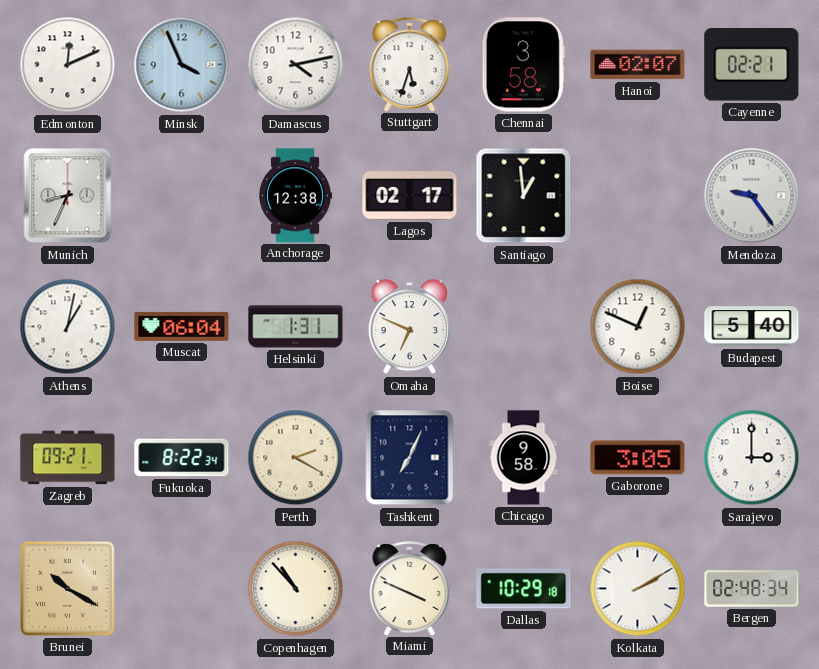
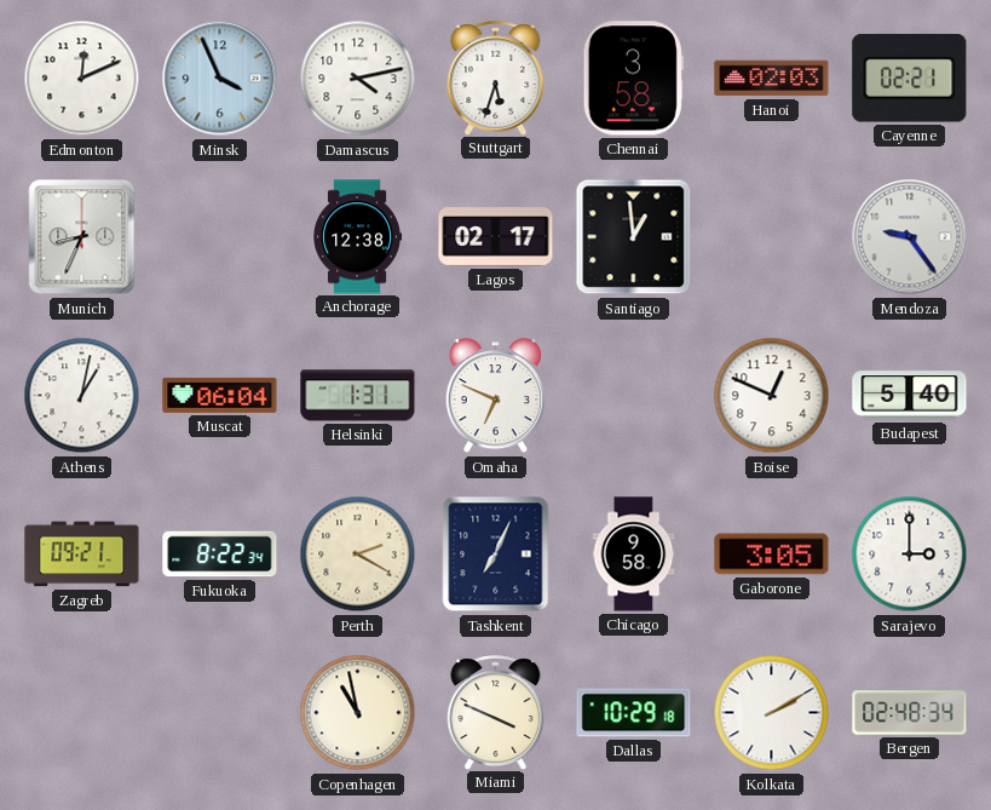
Hanoi: 02:07 -> 02:03 (772, 79)
Brunei: 10:20 -> none (67, 588)
Copenhagen: 10:53 -> 10:58 (358, 713)
